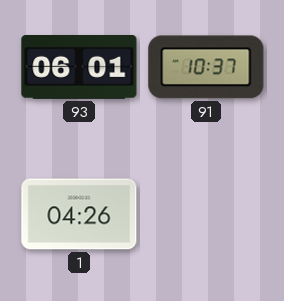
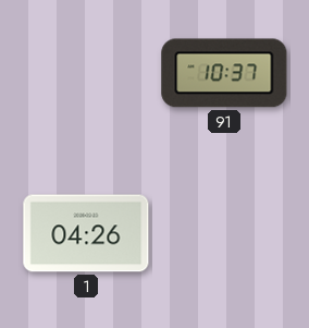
93: 06:01 -> none (79, 68)
